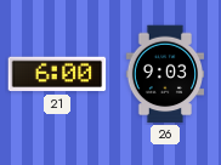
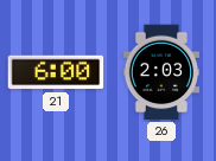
26: 9:03 -> 2:03 (161, 72)
